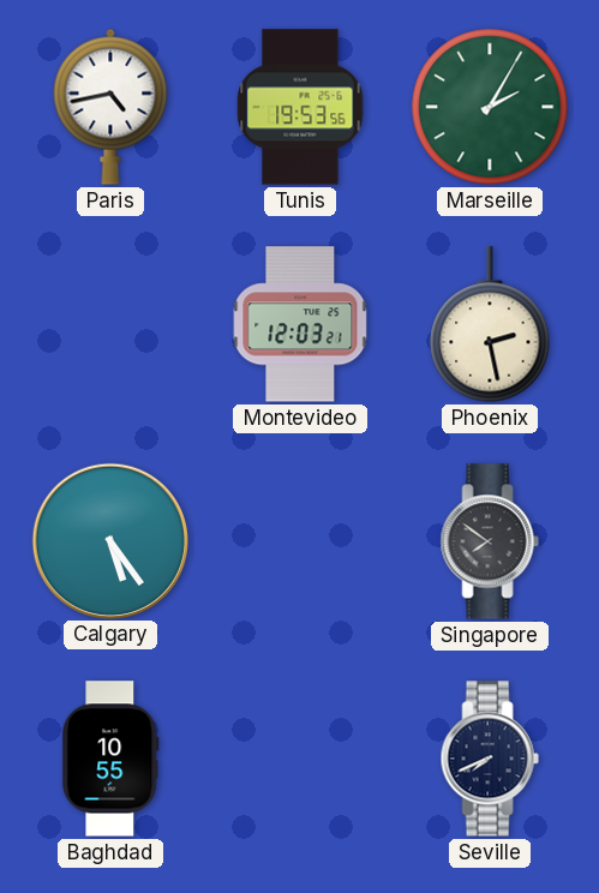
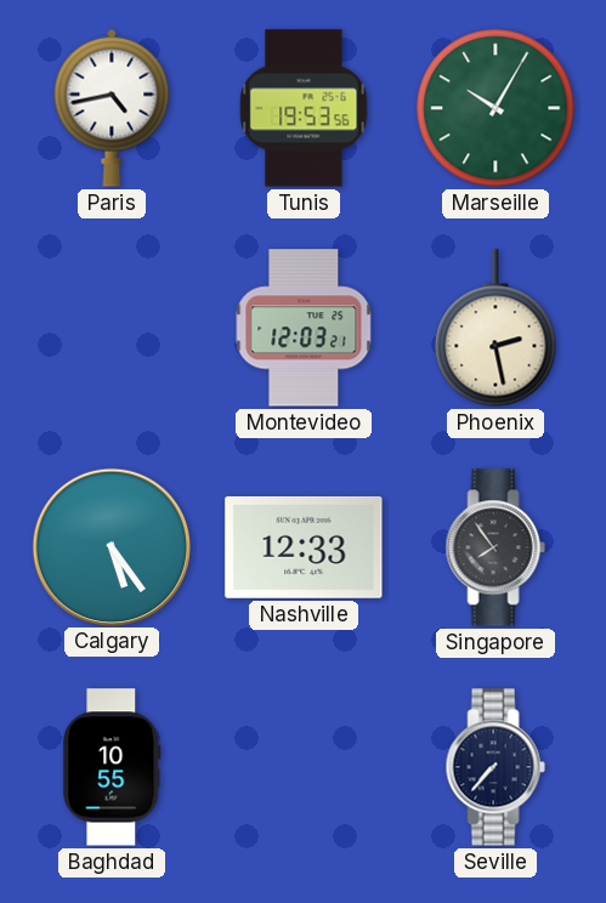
Marseille: 2:05 -> 10:05 (495, 108)
Nashville: none -> 12:33 (304, 547)
Singapore: 7:51 -> 7:54 (495, 547)
Seville: 7:41 -> 7:37 (495, 767)
